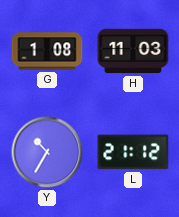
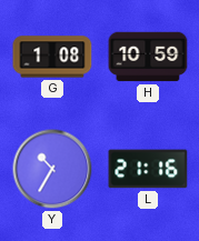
H: 11:03 -> 10:59 (148, 57)
L: 21:12 -> 21:16 (148, 169)
